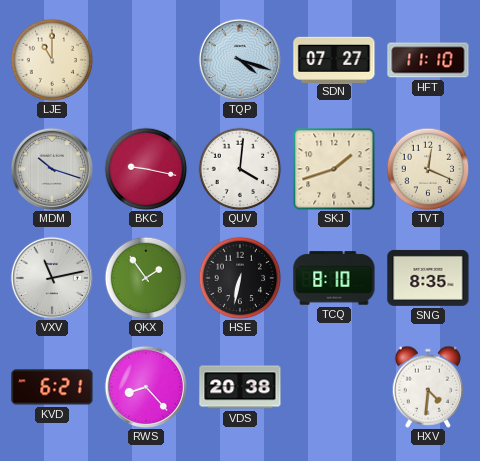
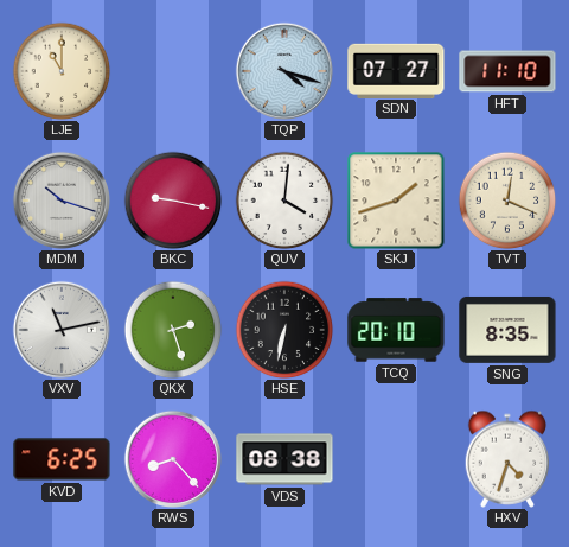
QKX: 1:54 -> 2:27 (173, 330)
TCQ: 8:10 -> 20:10 (396, 330)
KVD: 6:21 -> 6:25 (62, 459)
VDS: 20:38 -> 08:38 (284, 459)
HXV: 4:31 -> 4:33 (507, 459)
